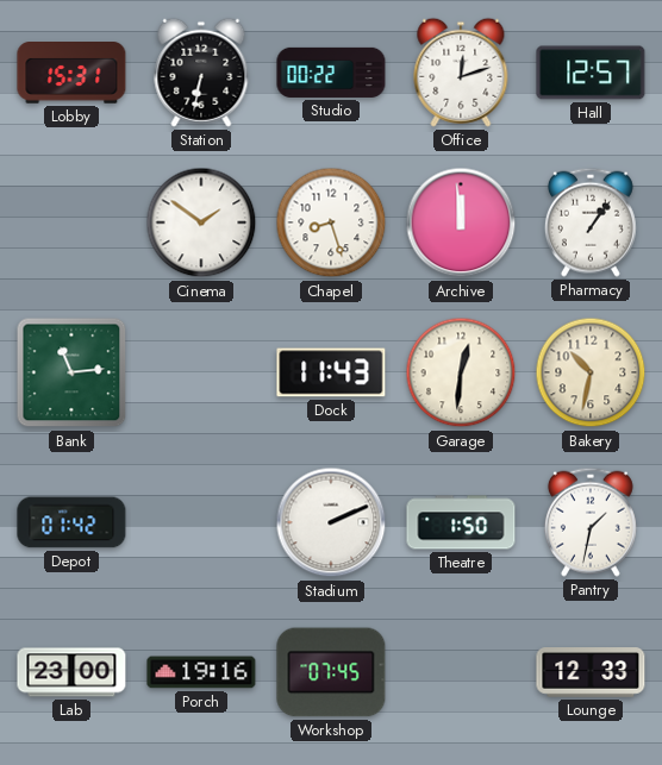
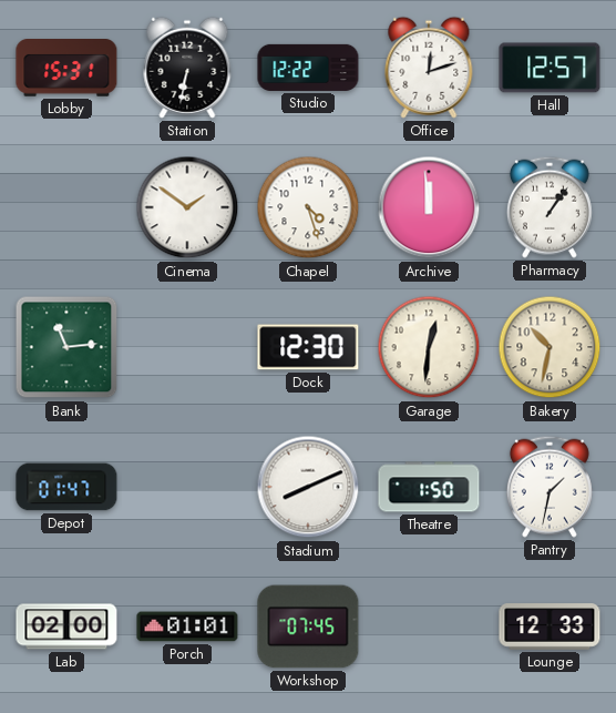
Studio: 00:22 -> 12:22 (308, 68)
Chapel: 8:27 -> 4:27 (308, 207)
Dock: 11:43 -> 12:30 (308, 347)
Depot: 01:42 -> 01:47 (66, 487)
Stadium: 2:11 -> 8:11 (308, 487)
Lab: 23:00 -> 02:00 (66, 627)
Porch: 19:16 -> 01:01 (187, 627)
